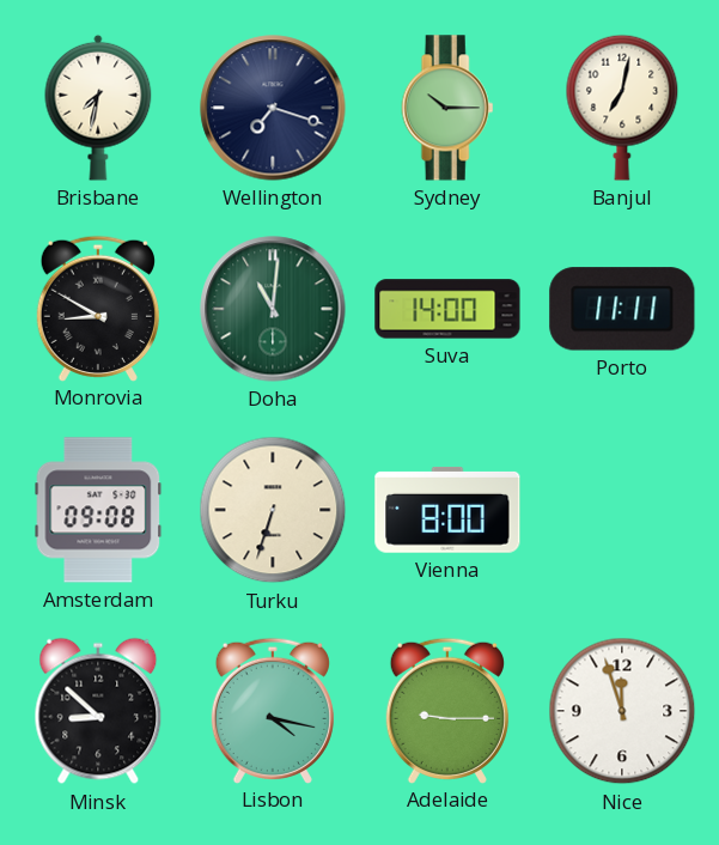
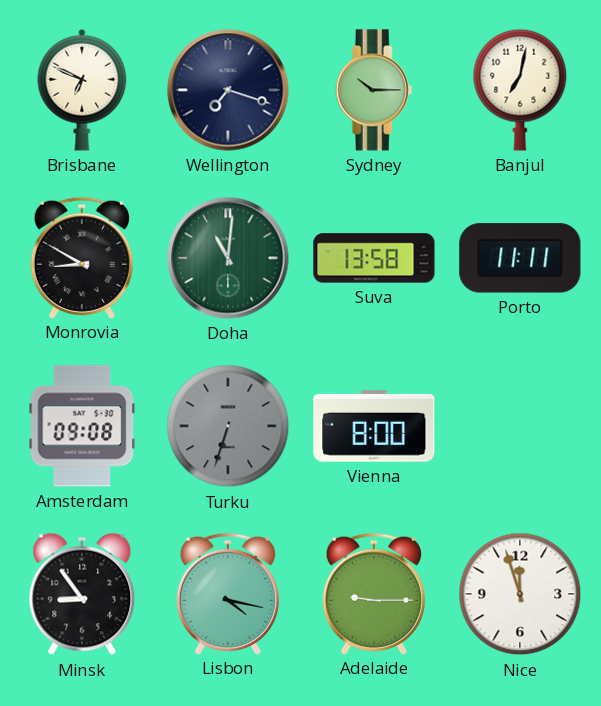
Brisbane: 7:32 -> 6:49 (82, 90)
Suva: 14:00 -> 13:58 (374, 258)
Turku dial: cream -> grey (228, 426)
Minsk: 8:52 -> 8:54 (82, 594)
